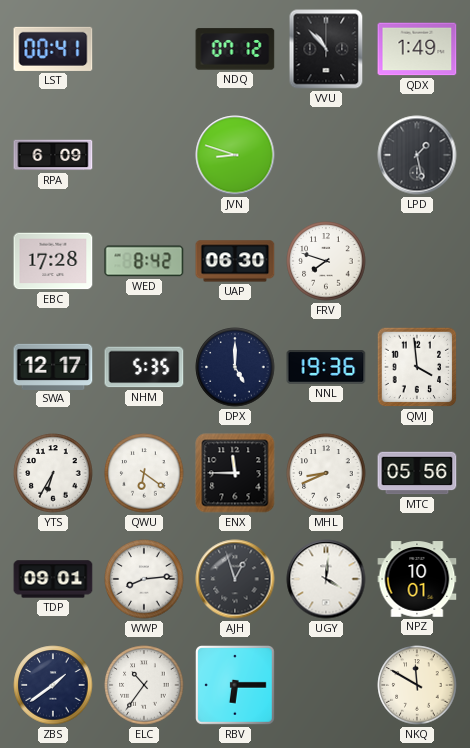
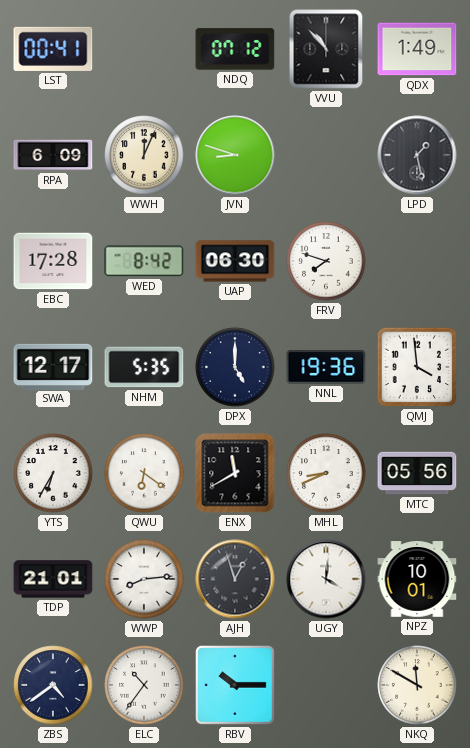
WWH: none -> 12:04 (144, 155)
ENX: 11:45 -> 11:40 (235, 473)
TDP: 09:01 -> 21:01 (53, 579)
ZBS: 1:39 -> 4:39 (53, 685)
RBV: 6:15 -> 10:15 (236, 686)
